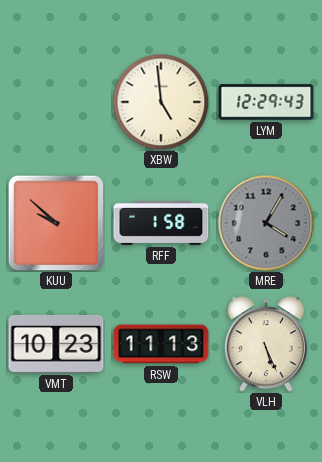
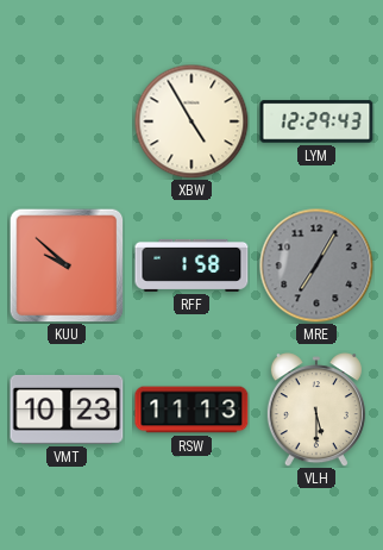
XBW: 4:59 -> 4:55 (191, 121)
MRE: 4:05 -> 7:05 (316, 265)
VLH: 5:26 -> 5:30 (316, 410)
